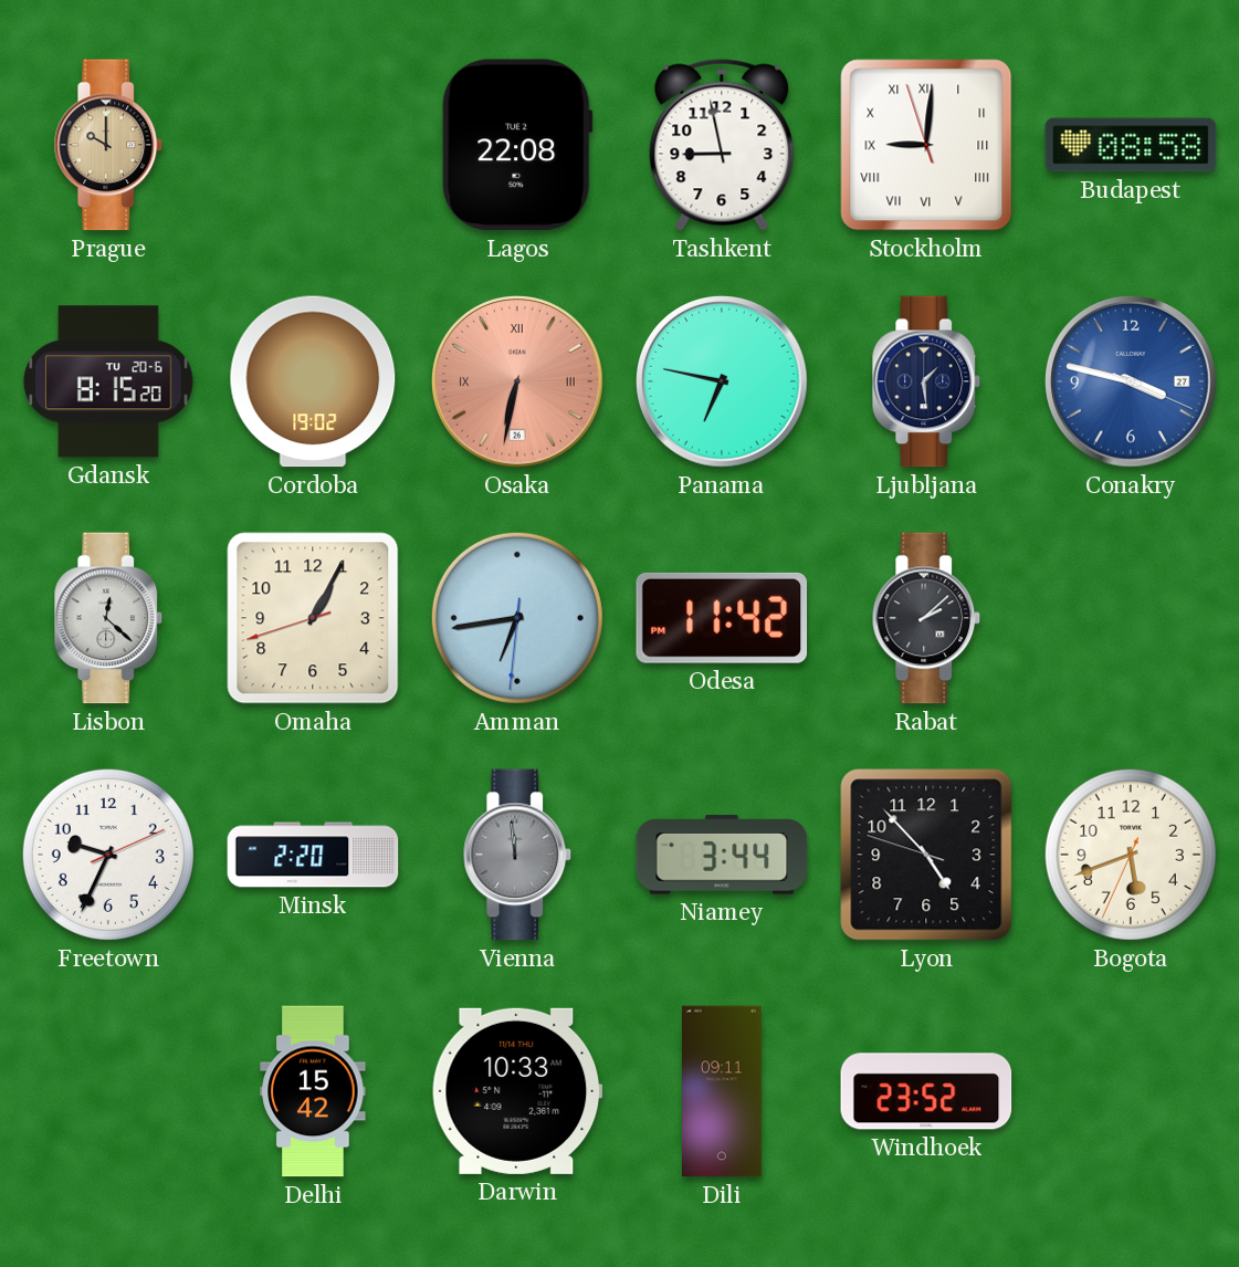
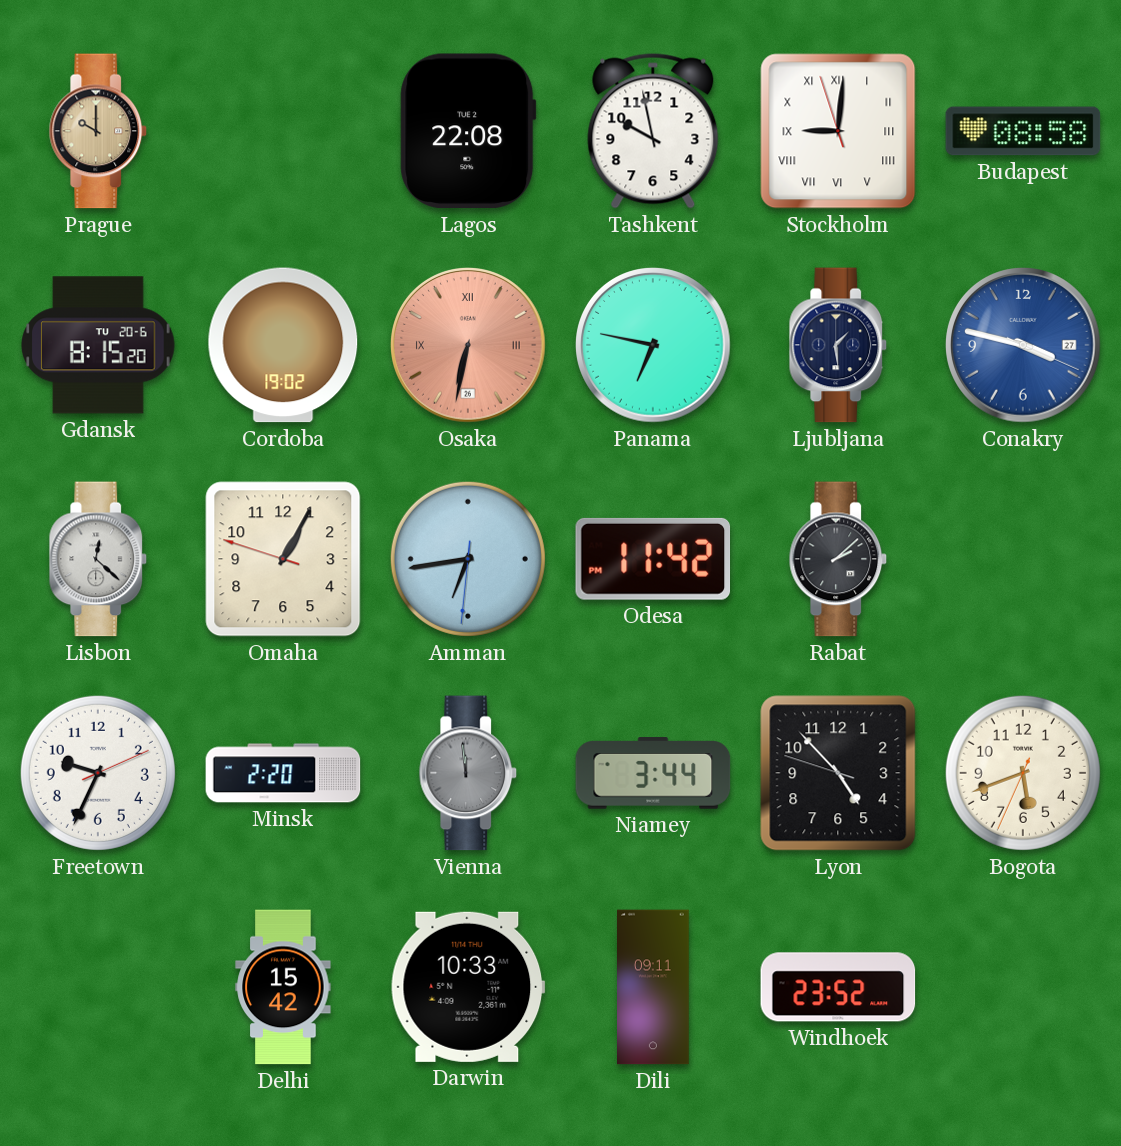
Tashkent: 8:58 -> 9:58 (653, 131)
Omaha: 1:04:42 -> 1:04:48 (283, 559)
